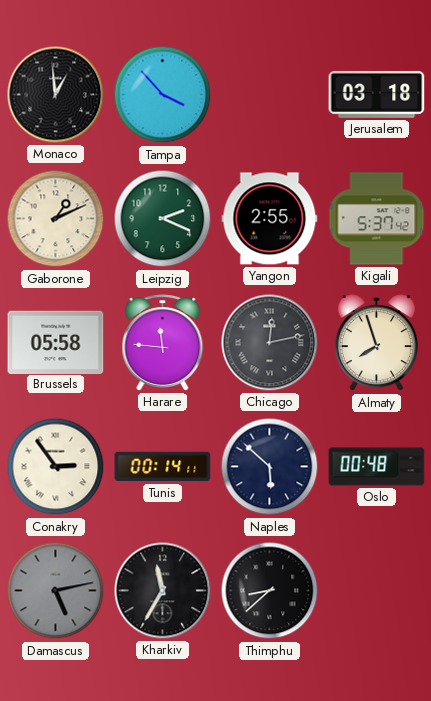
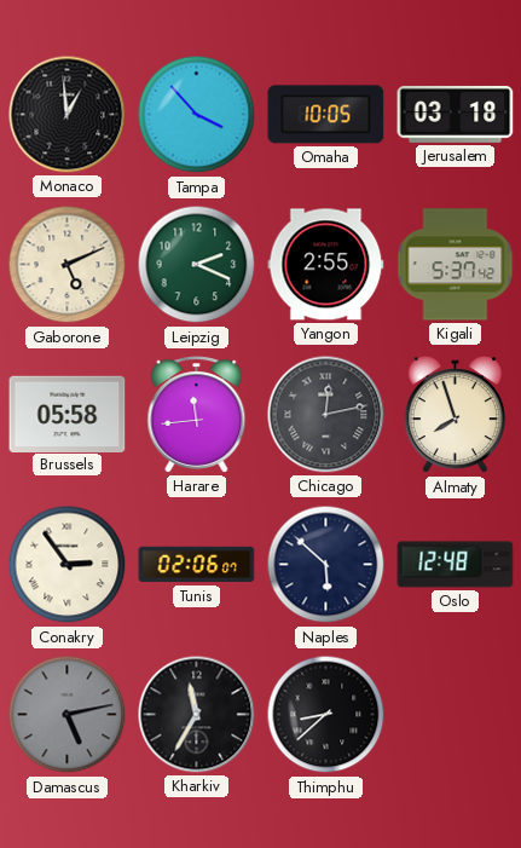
Omaha: none -> 10:05 (326, 115)
Gaborone: 1:11 -> 5:11 (68, 265)
Harare: 11:46 -> 11:44 (197, 415)
Tunis: 00:14 -> 02:06 (197, 565)
Oslo: 00:48 -> 12:48 (456, 565)
